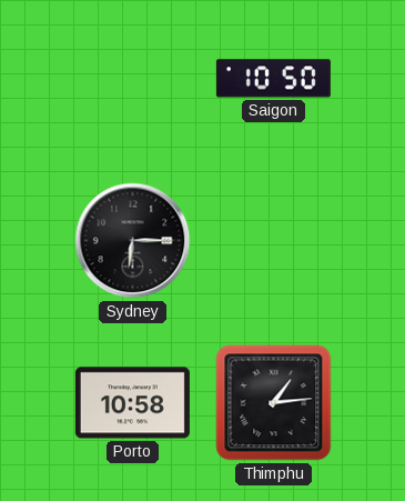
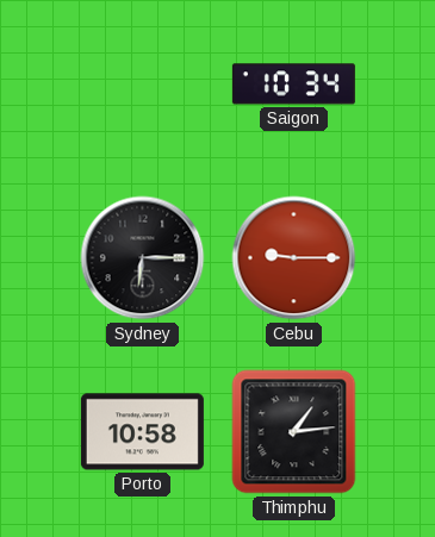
Saigon: 10:50 -> 10:34 (293, 85)
Cebu: none -> 9:15 (294, 258)
